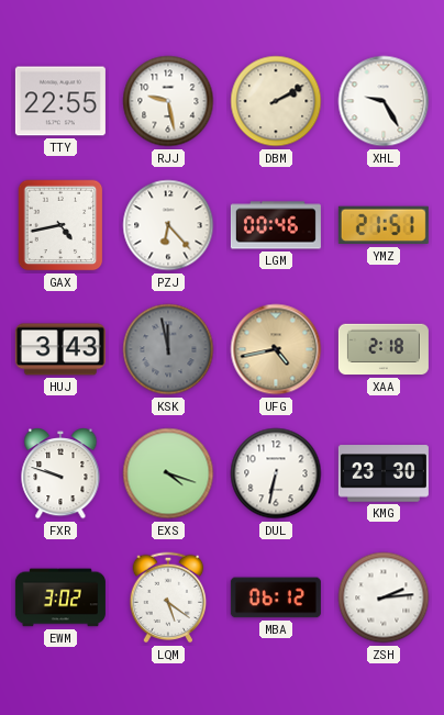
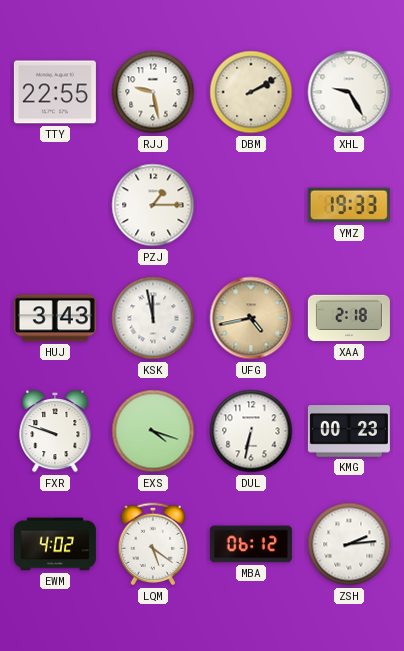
GAX: 4:43 -> none (60, 225)
PZJ: 6:23 -> 1:15 (153, 205)
LGM: 00:46 -> none (276, 225)
YMZ: 21:51 -> 19:33 (349, 205)
KSK dial: grey -> white (153, 318)
KMG: 23:30 -> 00:23 (349, 431)
EWM: 3:02 -> 4:02 (55, 544)
